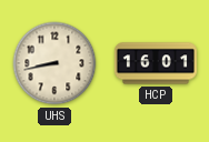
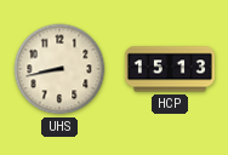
HCP: 16:01 -> 15:13 (170, 69)
